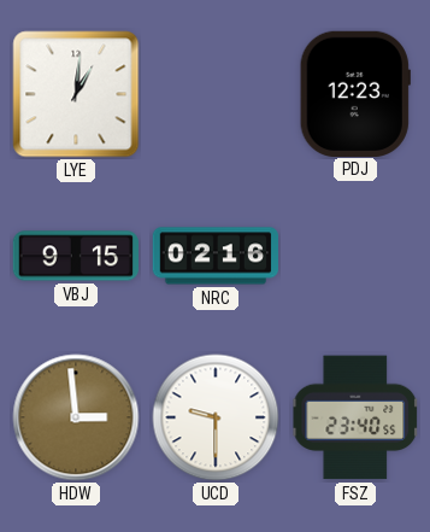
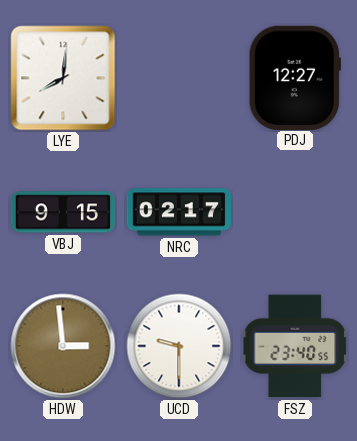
LYE: 1:01 -> 8:01 (63, 78)
PDJ: 12:23 -> 12:27 (295, 77)
NRC: 02:16 -> 02:17 (178, 212)
